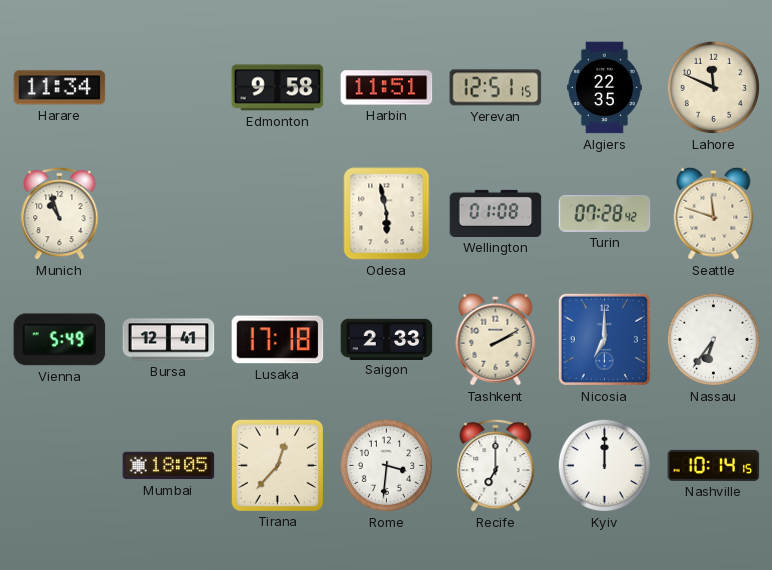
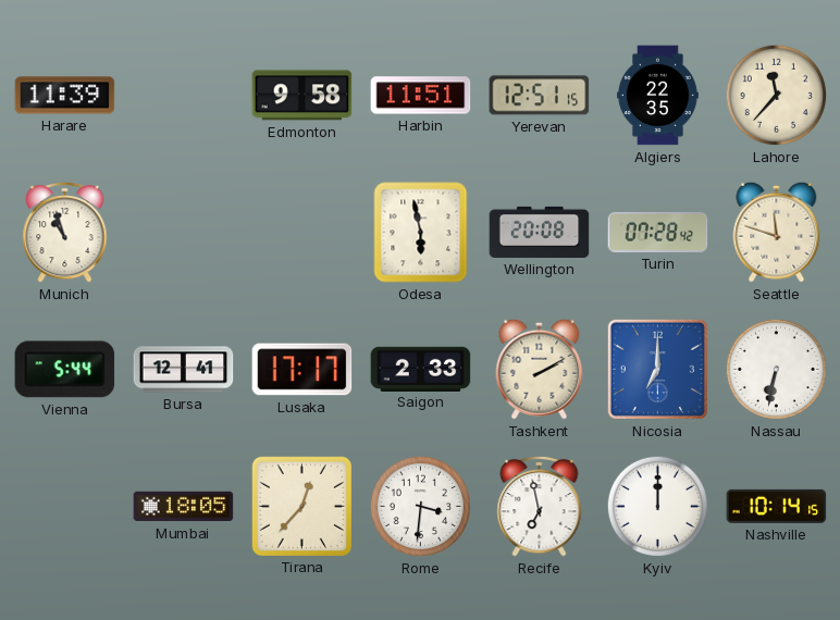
Harare: 11:34 -> 11:39 (65, 96)
Lahore: 11:49 -> 11:37 (776, 95)
Wellington: 01:08 -> 20:08 (540, 232)
Vienna: 5:49 -> 5:44 (65, 370)
Lusaka: 17:18 -> 17:17 (302, 370)
Nassau: 6:36 -> 6:32 (776, 369)
Recife: 7:00 -> 6:58 (540, 506)
